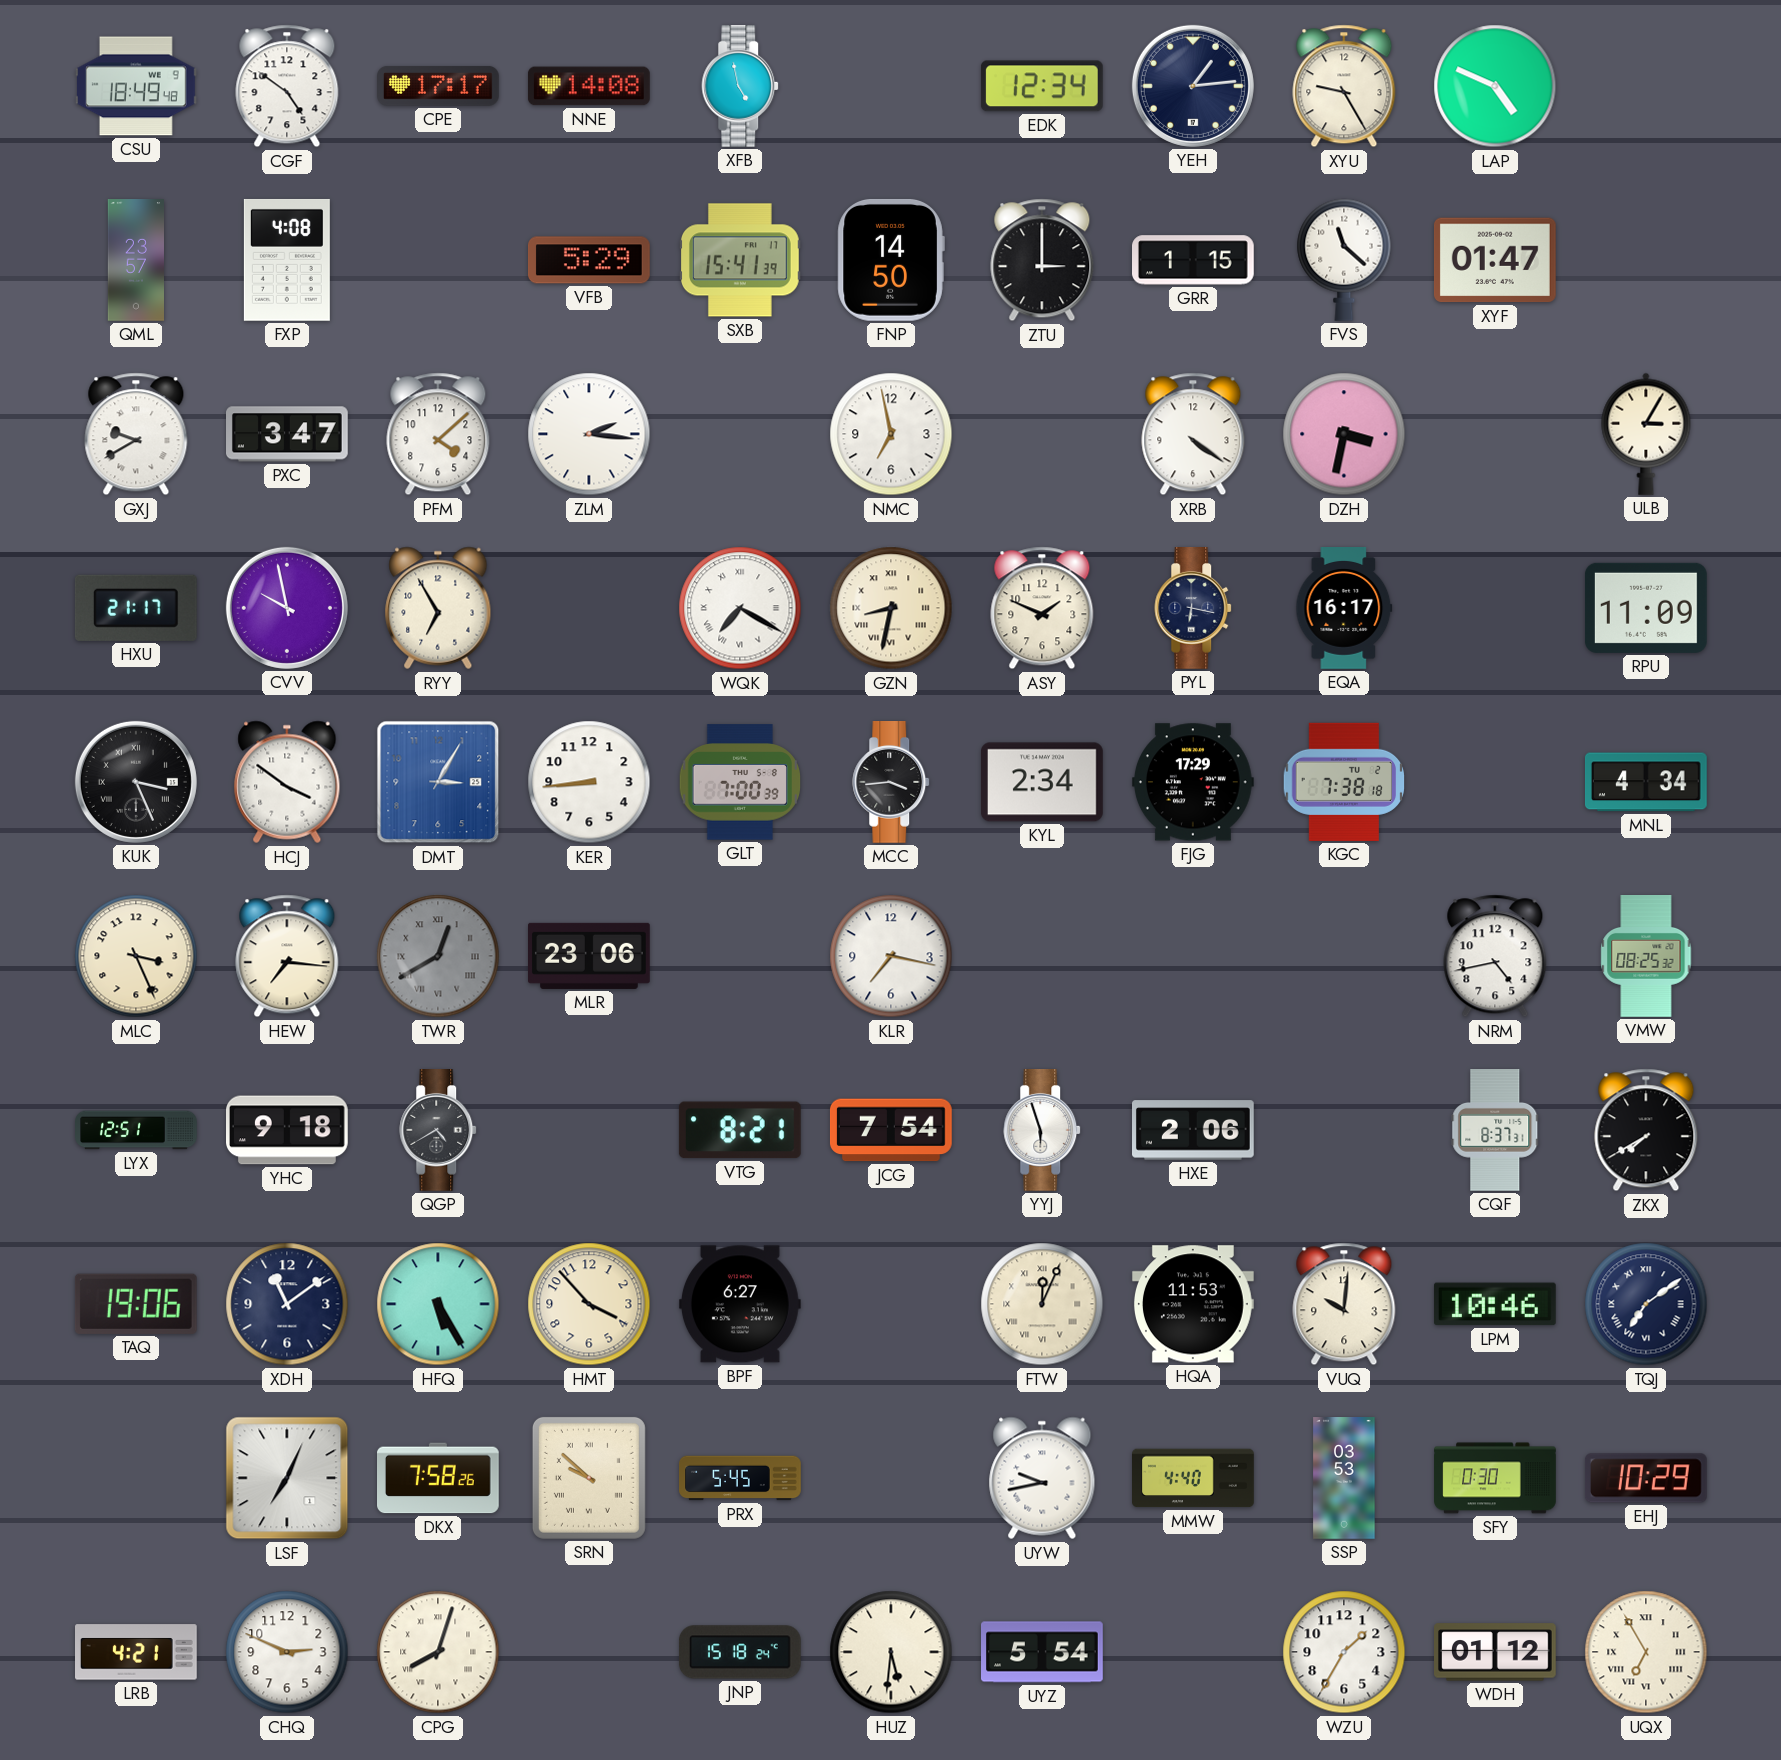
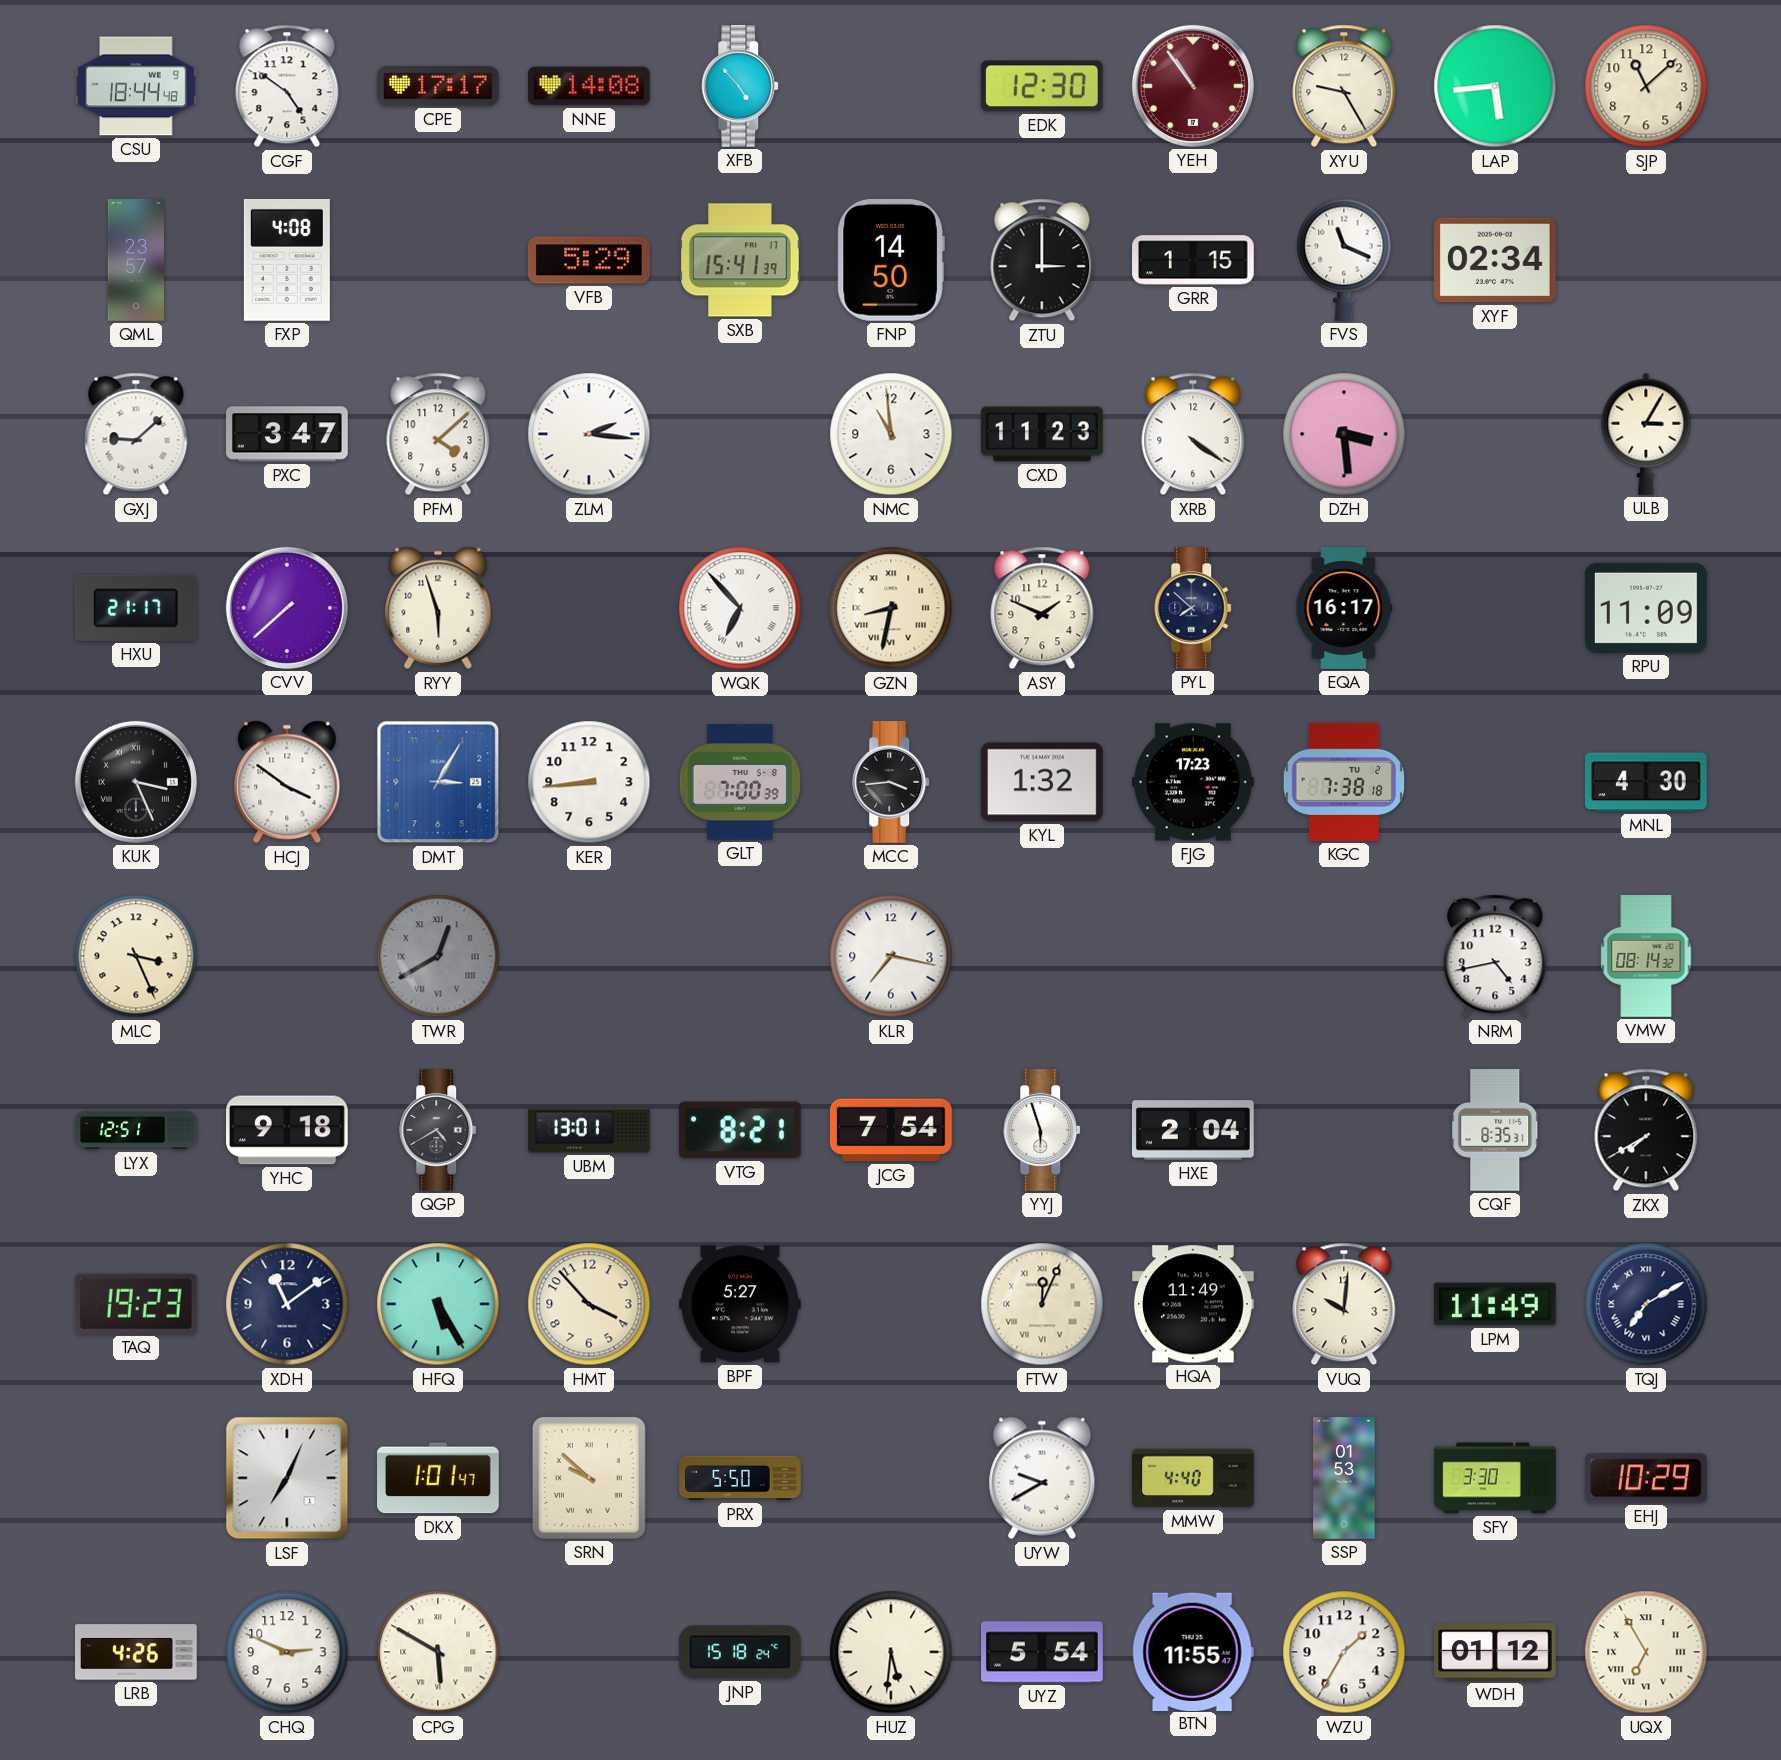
CSU: 18:49 -> 18:44 (137, 86)
XFB: 4:58 -> 4:53 (741, 87)
EDK: 12:34 -> 12:30 (1042, 86)
YEH: 1:14 -> 10:54 (1193, 86)
YEH dial: navy -> burgundy (1193, 86)
LAP: 4:49 -> 5:44 (1495, 86)
SJP: none -> 11:08 (1646, 86)
FVS: 11:22 -> 11:19 (1344, 260)
XYF: 01:47 -> 02:34 (1495, 260)
GXJ: 9:40 -> 9:08 (136, 434)
NMC: 6:58 -> 10:59 (891, 434)
CXD: none -> 11:23 (1042, 434)
DZH: 3:32 -> 3:29 (1344, 434)
CVV: 9:58 -> 7:38 (287, 608)
RYY: 6:55 -> 5:57 (438, 608)
WQK: 7:20 -> 6:53 (740, 608)
PYL: 6:17 -> 7:52 (1194, 609)
KYL: 2:34 -> 1:32 (1042, 782)
FJG: 17:29 -> 17:23 (1193, 782)
MNL: 4:34 -> 4:30 (1646, 782)
HEW: 7:16 -> none (287, 956)
MLR: 23:06 -> none (590, 956)
VMW: 08:25 -> 08:14 (1646, 957)
UBM: none -> 13:01 (590, 1130)
HXE: 2:06 -> 2:04 (1194, 1130)
CQF: 8:37 -> 8:35 (1495, 1131)
TAQ: 19:06 -> 19:23 (136, 1304)
BPF: 6:27 -> 5:27 (740, 1304)
HQA: 11:53 -> 11:49 (1193, 1304)
LPM: 10:46 -> 11:49 (1495, 1304)
TQJ: 7:09 -> 7:10 (1646, 1304)
DKX: 7:58 -> 1:01 (439, 1478)
PRX: 5:45 -> 5:50 (740, 1478)
UYW: 9:43 -> 9:40 (1042, 1478)
SSP: 03:53 -> 01:53 (1344, 1478)
SFY: 0:30 -> 3:30 (1495, 1478)
LRB: 4:21 -> 4:26 (137, 1652)
CPG: 8:03 -> 5:50 (438, 1652)
BTN: none -> 11:55 (1193, 1651)
